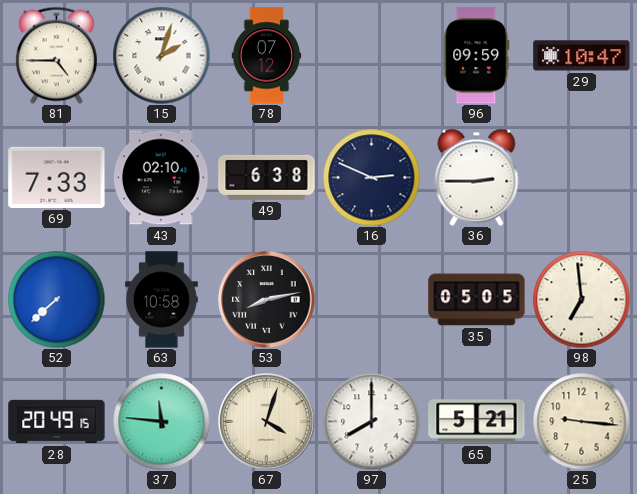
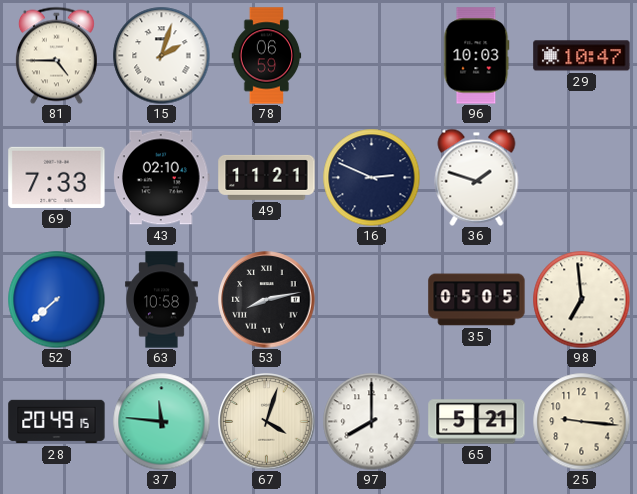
78: 07:12 -> 06:59 (267, 56)
96: 09:59 -> 10:03 (477, 56)
49: 6:38 -> 11:21 (267, 177)
36: 2:45 -> 1:48 (477, 177)
